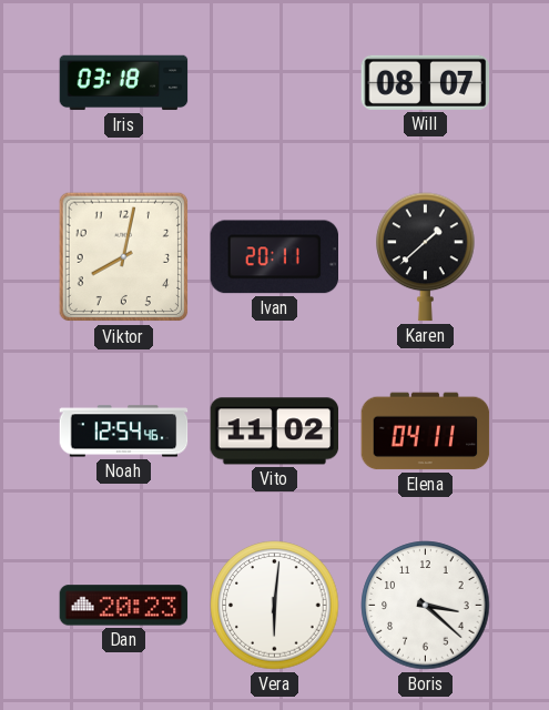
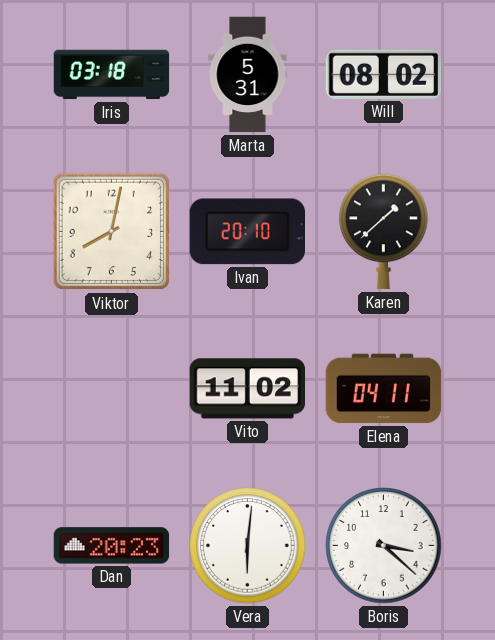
Marta: none -> 5:31 (248, 75)
Will: 08:07 -> 08:02 (384, 74)
Ivan: 20:11 -> 20:10 (247, 232)
Noah: 12:54 -> none (124, 432)
